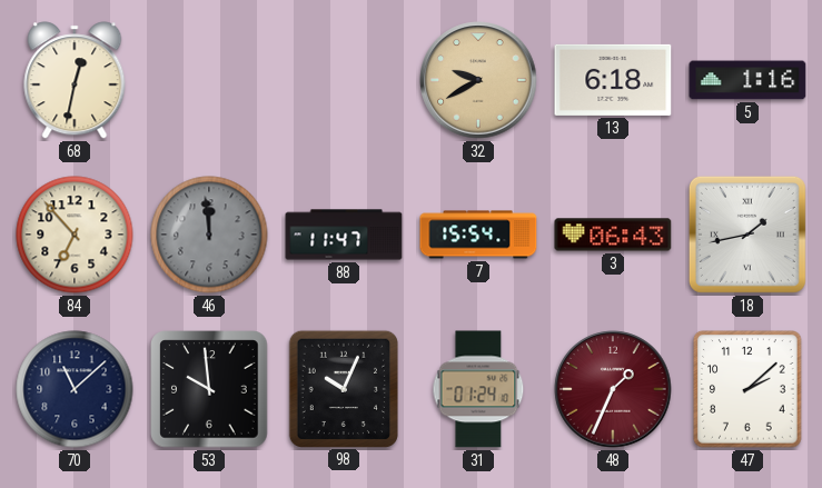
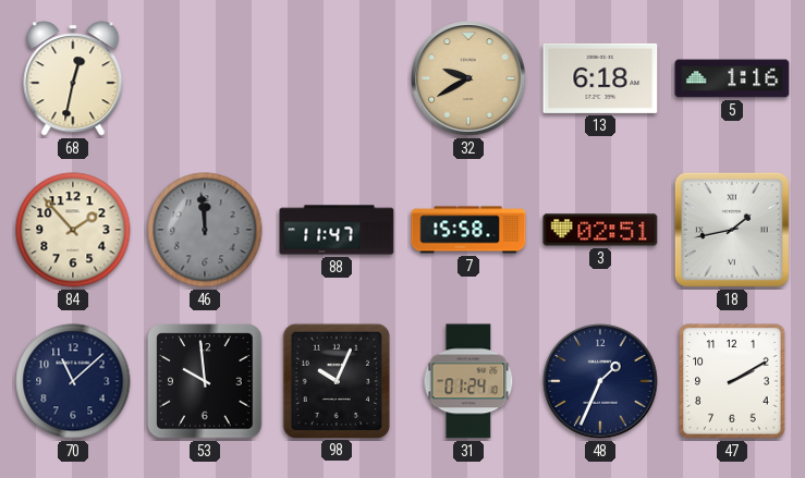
84: 6:53 -> 1:53 (73, 230)
7: 15:54 -> 15:58 (468, 230)
3: 06:43 -> 02:51 (600, 230)
48 dial: burgundy -> navy (600, 381)
47: 2:08 -> 2:10 (732, 381)
